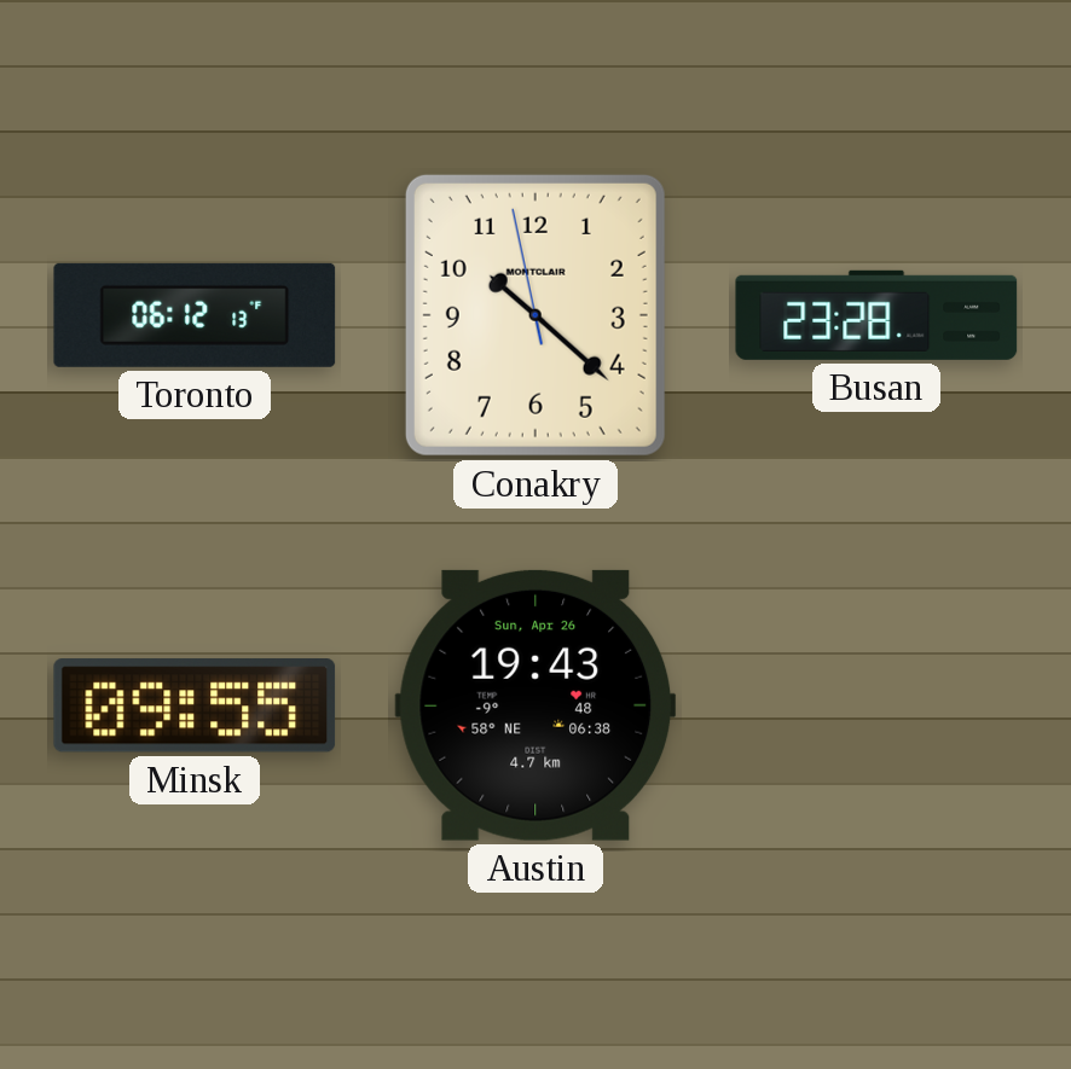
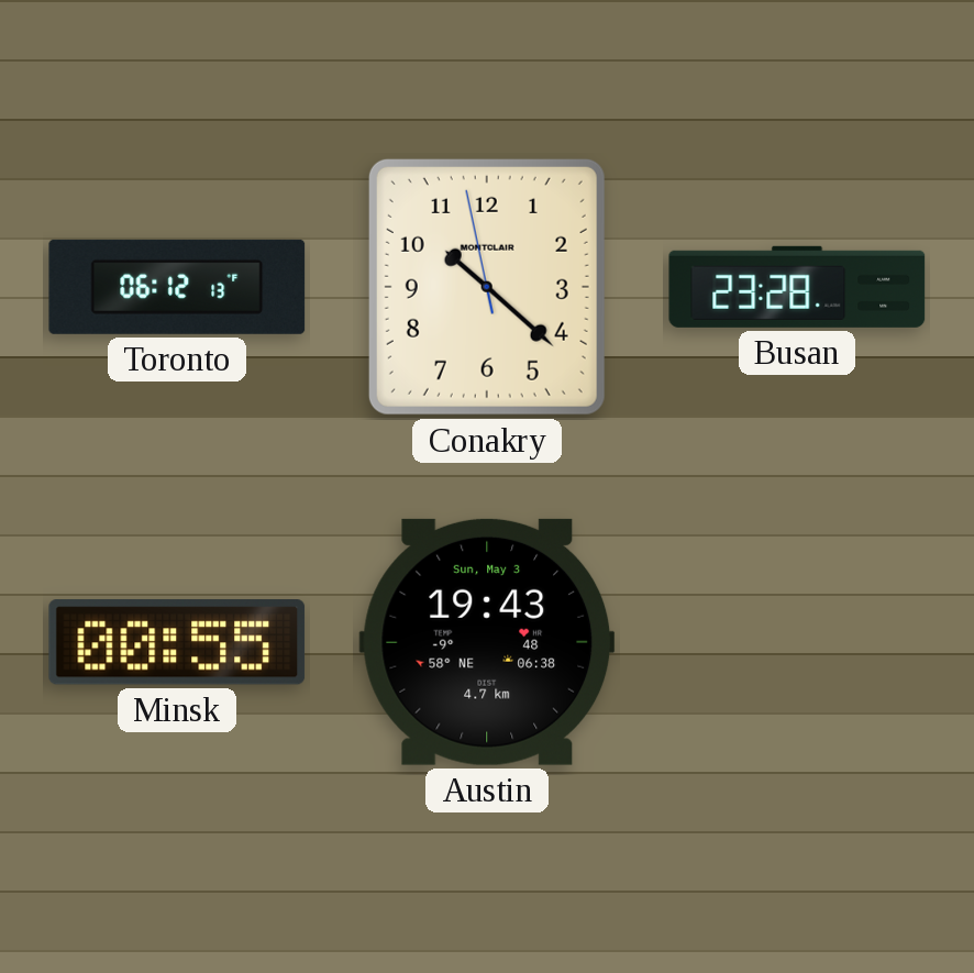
Minsk: 09:55 -> 00:55 (177, 642)
Austin date: Sun, Apr 26 -> Sun, May 3 (487, 642)
